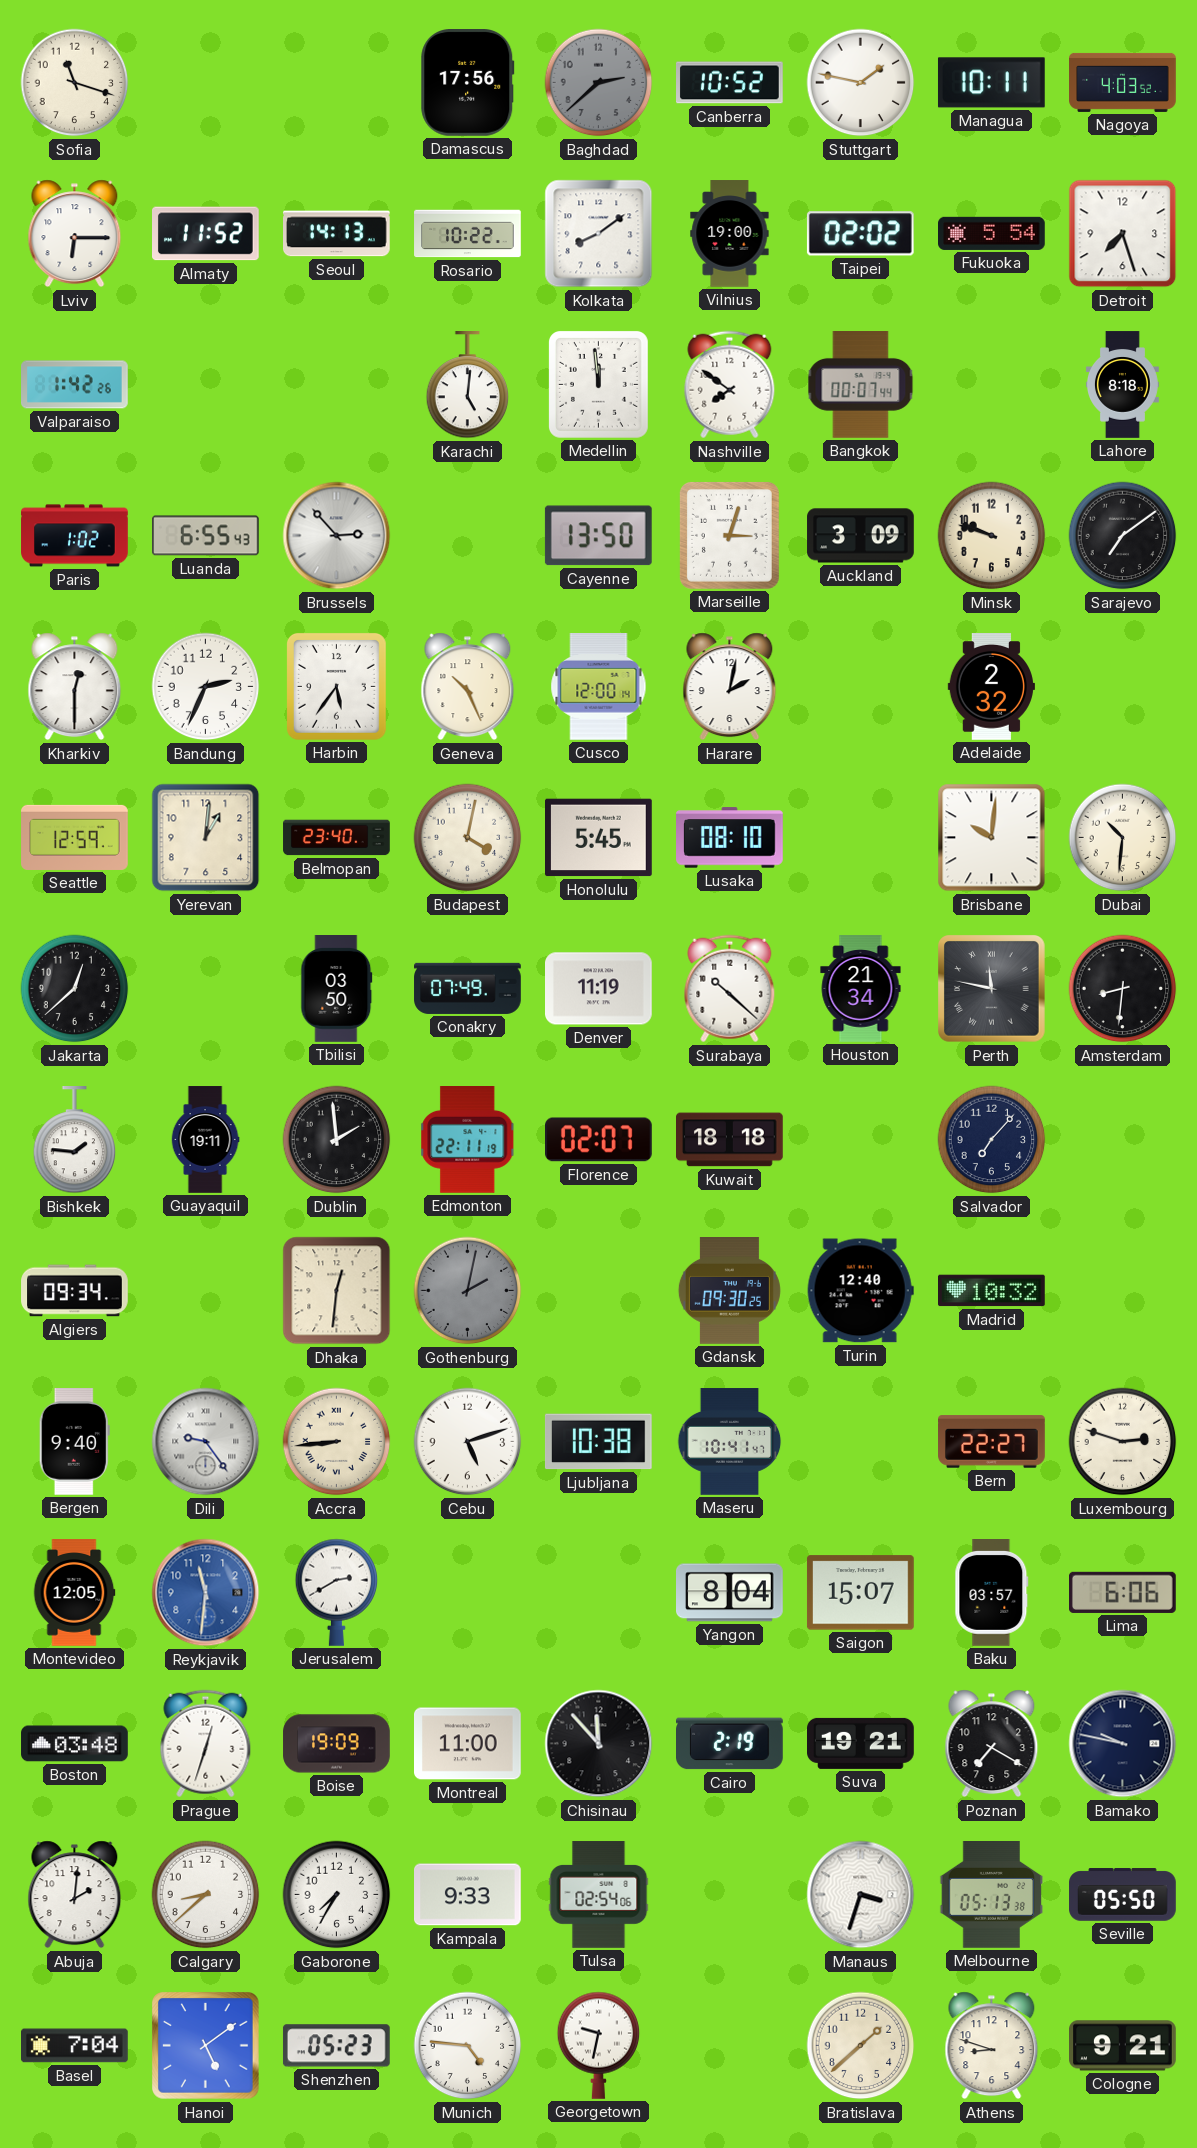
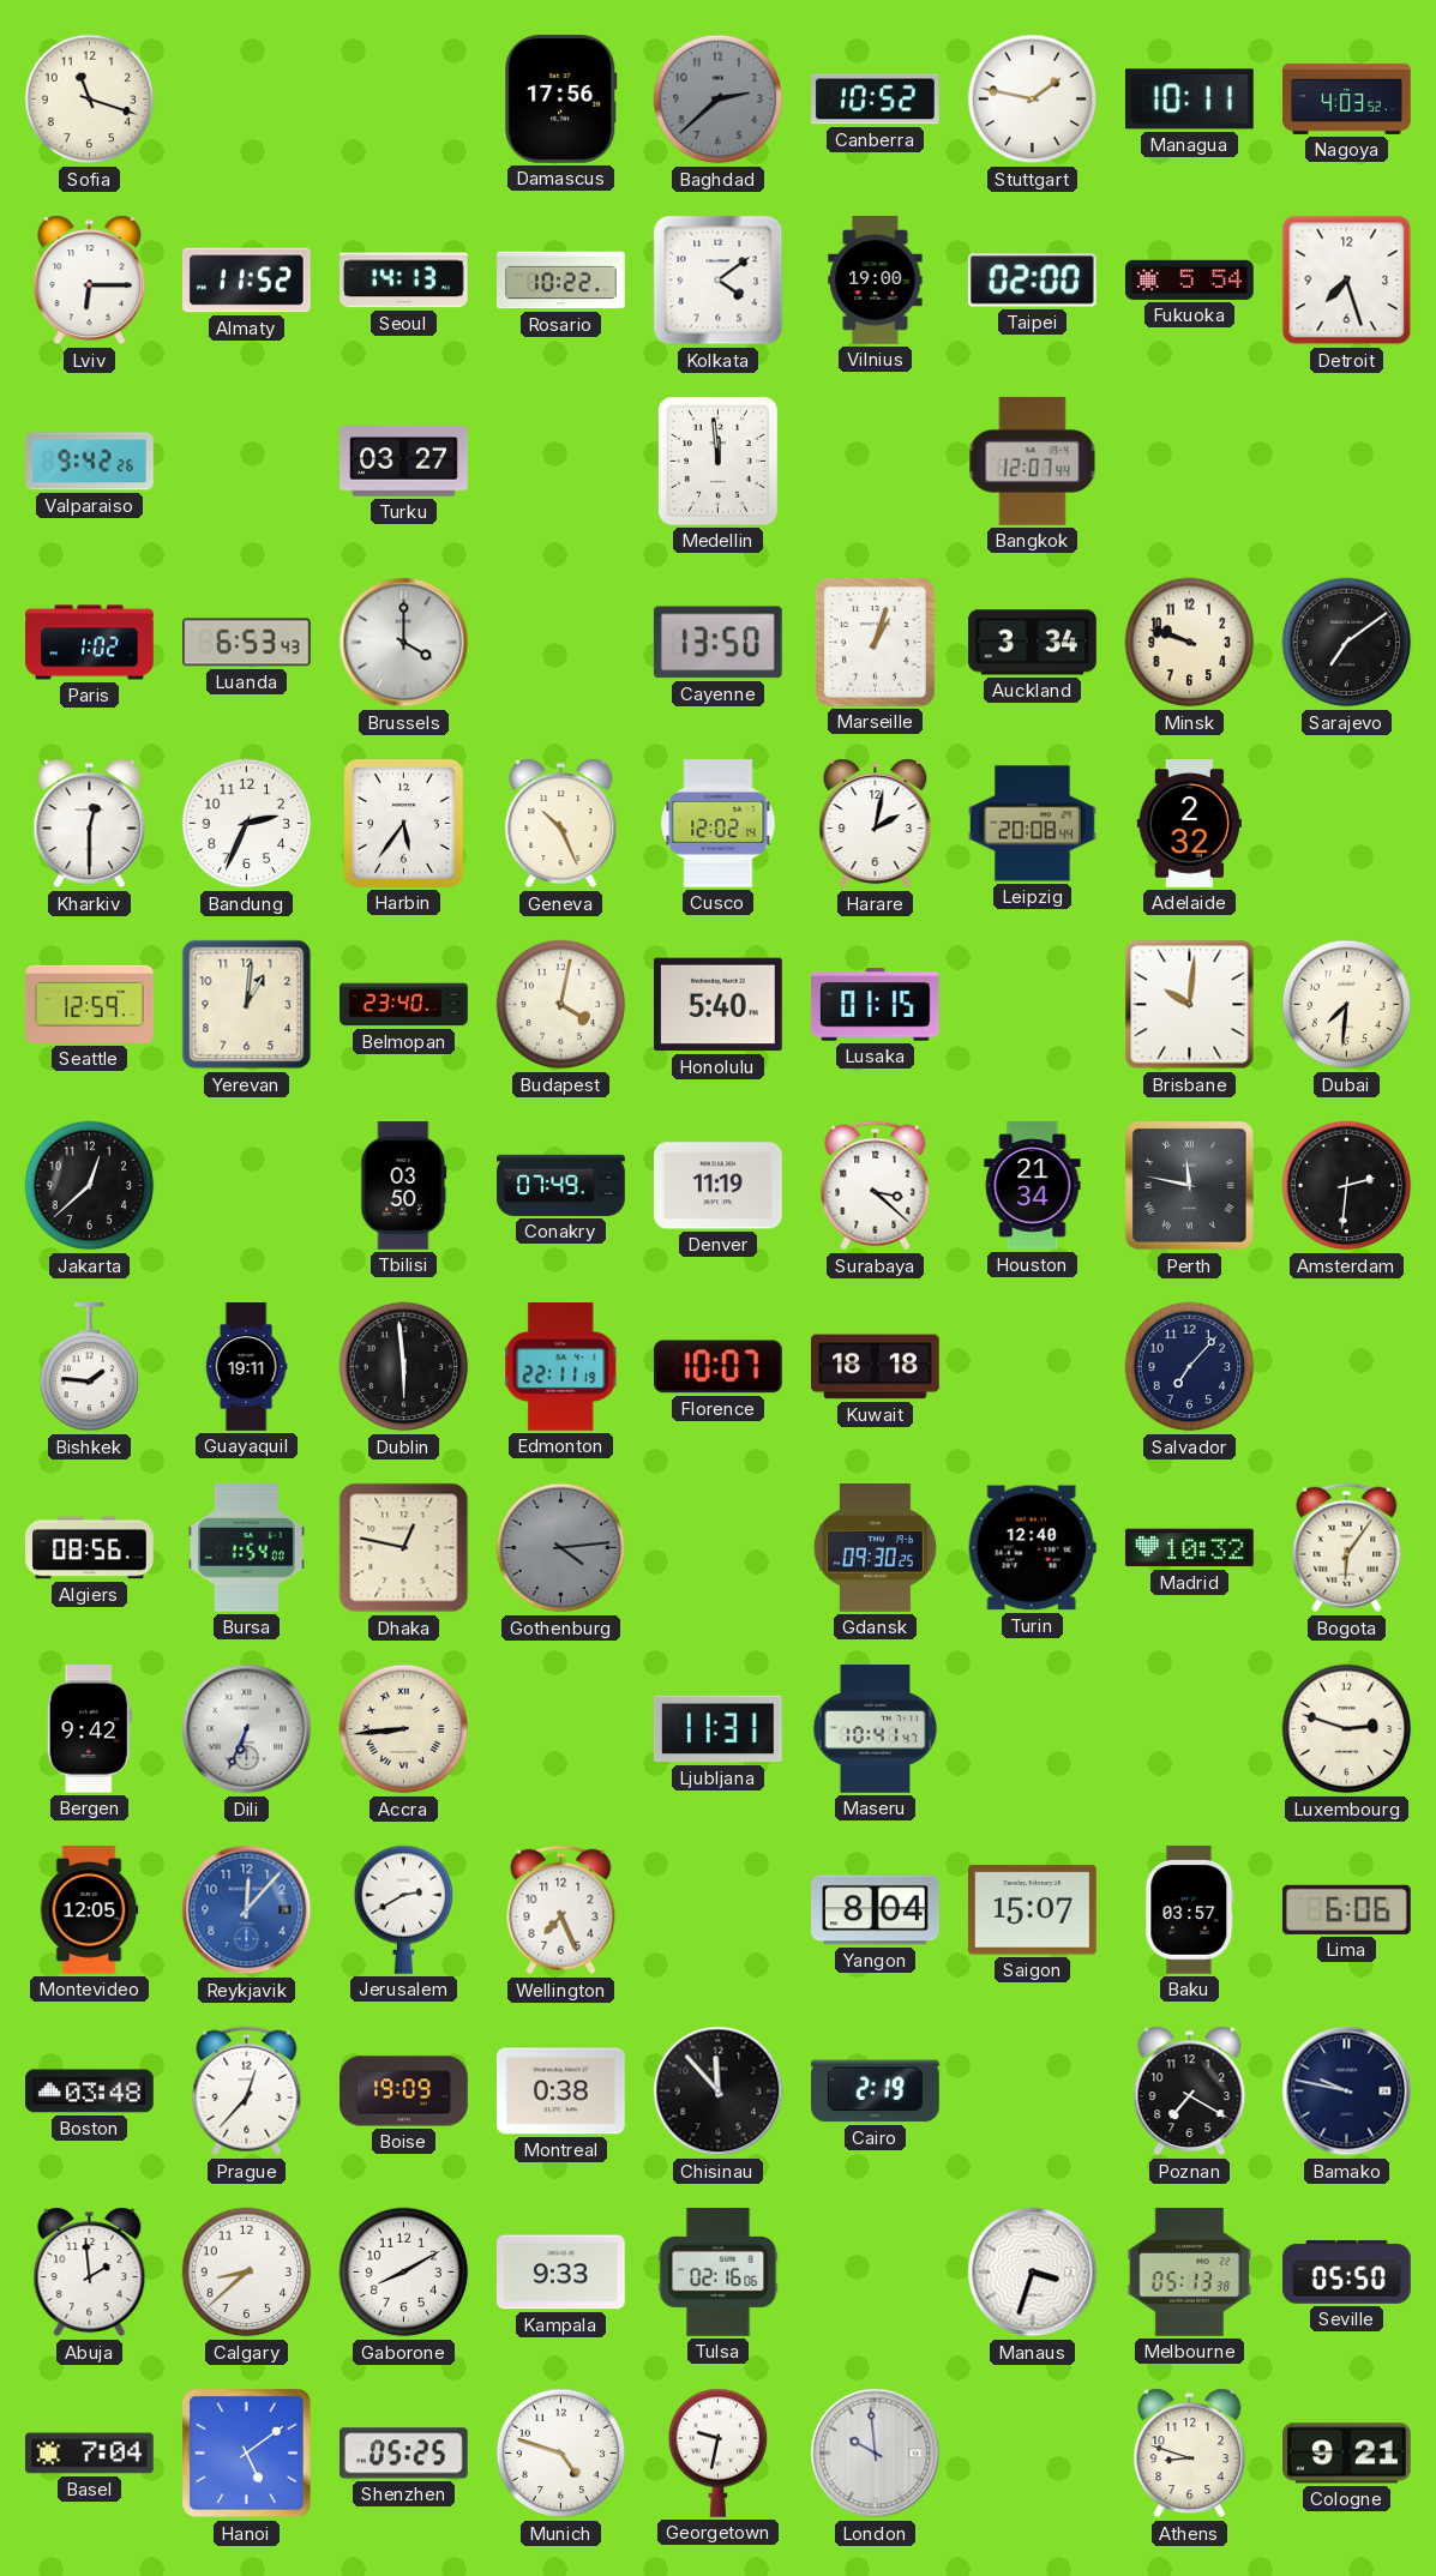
Kolkata: 8:09 -> 4:09 (719, 281)
Taipei: 02:02 -> 02:00 (1032, 281)
Valparaiso: 1:42 -> 9:42 (90, 462)
Turku: none -> 03:27 (404, 462)
Karachi: 5:01 -> none (468, 386)
Nashville: 7:51 -> none (730, 385)
Bangkok: 00:07 -> 12:07 (1033, 462)
Lahore: 8:18 -> none (1122, 385)
Luanda: 6:55 -> 6:53 (247, 643)
Brussels: 2:53 -> 4:00 (404, 643)
Marseille: 3:03 -> 1:03 (875, 642)
Auckland: 3:09 -> 3:34 (1033, 643)
Cusco: 12:00 -> 12:02 (719, 824)
Leipzig: none -> 20:08 (1033, 824)
Honolulu: 5:45 -> 5:40 (719, 1005)
Lusaka: 08:10 -> 01:15 (876, 1005)
Dubai: 10:31 -> 7:31 (1347, 1005)
Surabaya: 10:22 -> 3:22 (876, 1186)
Amsterdam: 8:31 -> 2:31 (1347, 1186)
Dublin: 1:59 -> 5:59 (404, 1367)
Florence: 02:07 -> 10:07 (719, 1367)
Algiers: 09:34 -> 08:56 (90, 1548)
Bursa: none -> 1:54 (246, 1548)
Dhaka: 12:31 -> 12:47 (404, 1548)
Gothenburg: 2:02 -> 4:14 (561, 1548)
Bogota: none -> 6:06 (1347, 1548)
Bergen: 9:40 -> 9:42 (89, 1729)
Dili: 9:24 -> 6:34 (247, 1729)
Cebu: 5:12 -> none (468, 1442)
Ljubljana: 10:38 -> 11:31 (717, 1729)
Bern: 22:27 -> none (992, 1442)
Reykjavik: 11:31 -> 12:07 (247, 1910)
Wellington: none -> 7:26 (561, 1910)
Prague: 12:33 -> 12:37 (247, 2092)
Montreal: 11:00 -> 0:38 (561, 2092)
Suva: 19:21 -> none (861, 1743)
Abuja: 2:01 -> 1:59 (90, 2273)
Gaborone: 7:35 -> 8:10 (404, 2273)
Tulsa: 02:54 -> 02:16 (719, 2273)
Shenzhen: 05:23 -> 05:25 (403, 2454)
Munich: 4:46 -> 4:48 (561, 2454)
London: none -> 9:59 (876, 2454)
Bratislava: 1:38 -> none (861, 2046)
